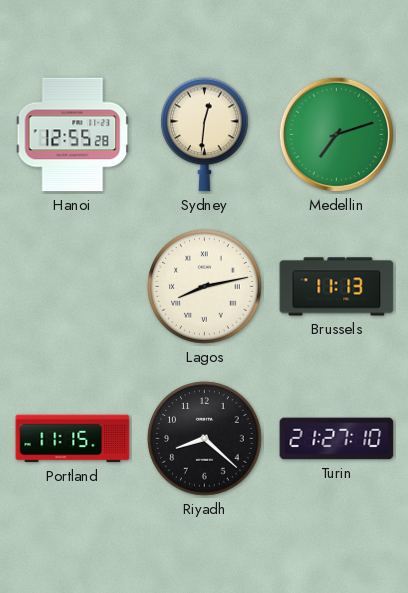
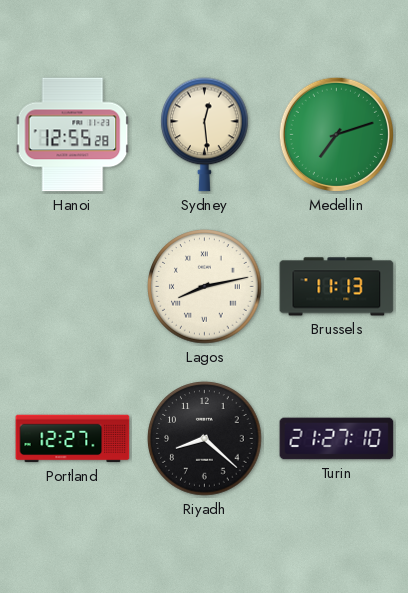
Sydney: 12:31 -> 12:29 (205, 135)
Portland: 11:15 -> 12:27 (73, 439)
